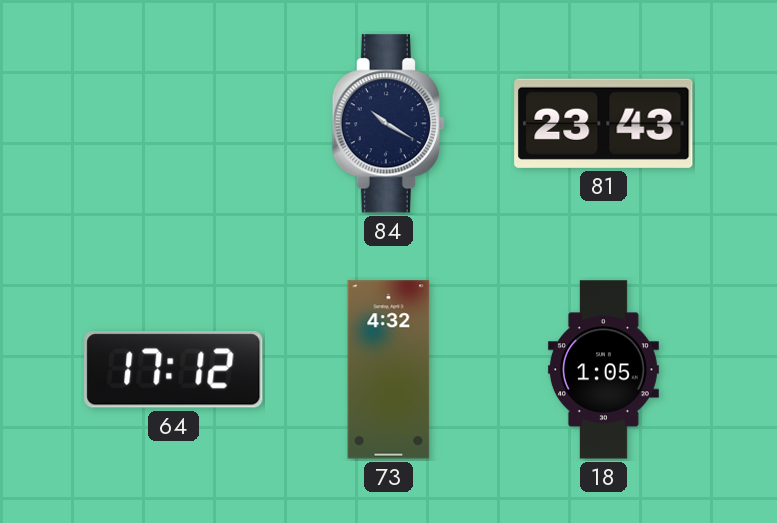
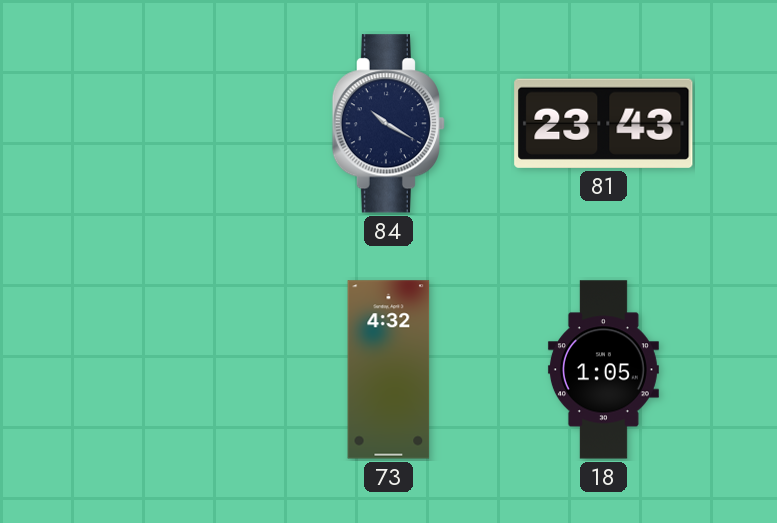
64: 17:12 -> none (174, 370)
